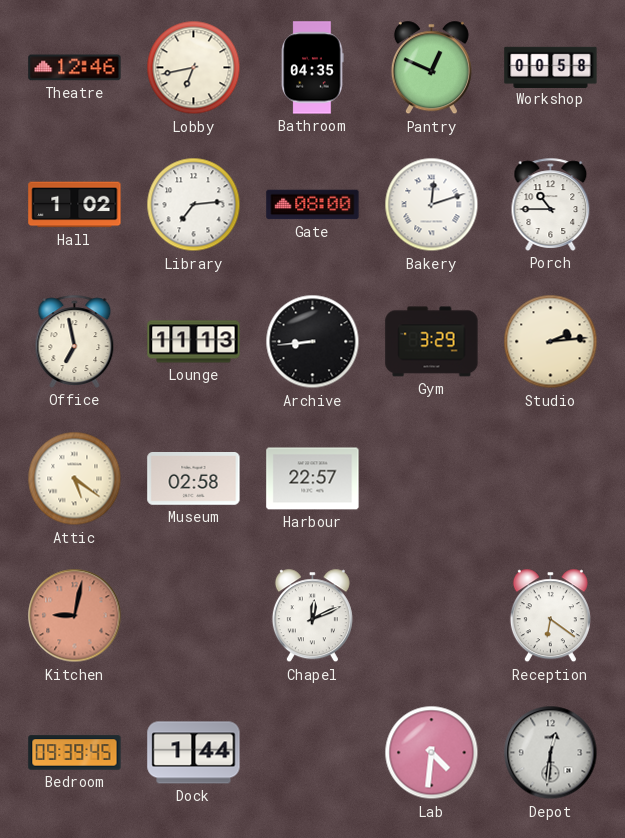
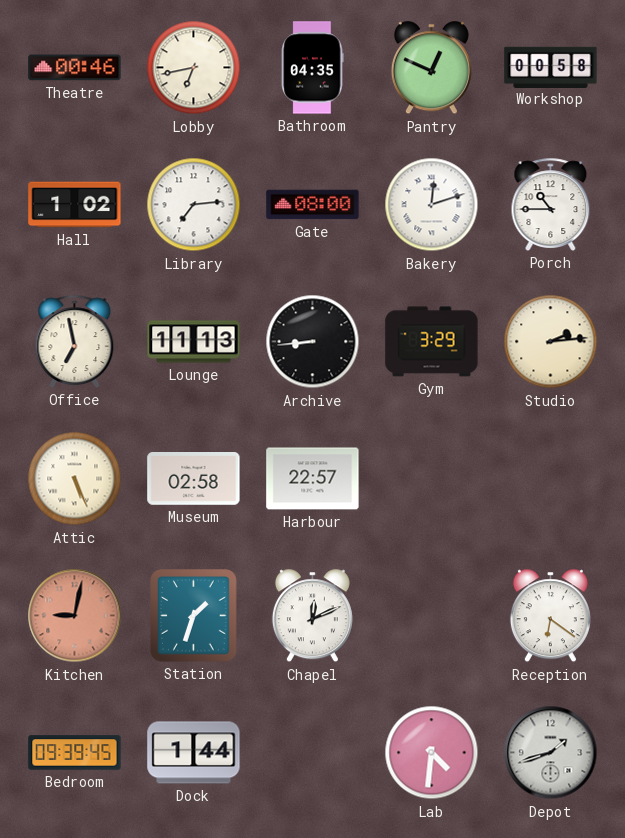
Theatre: 12:46 -> 00:46 (75, 68)
Attic: 5:21 -> 5:26 (75, 479)
Station: none -> 1:33 (194, 616)
Depot: 12:31 -> 1:42 (551, 753)
